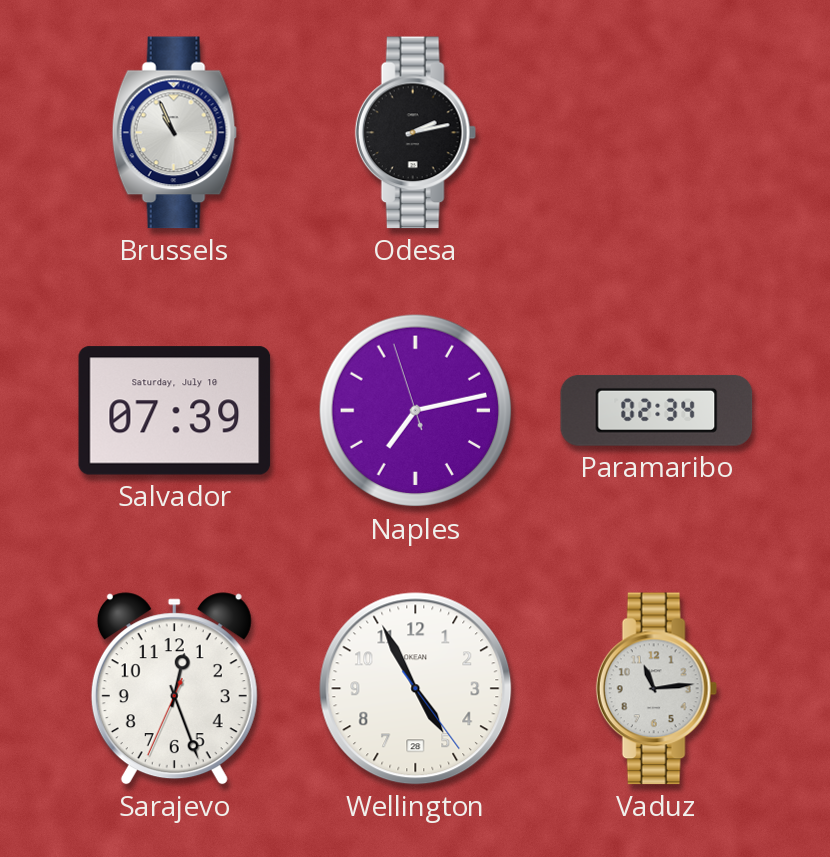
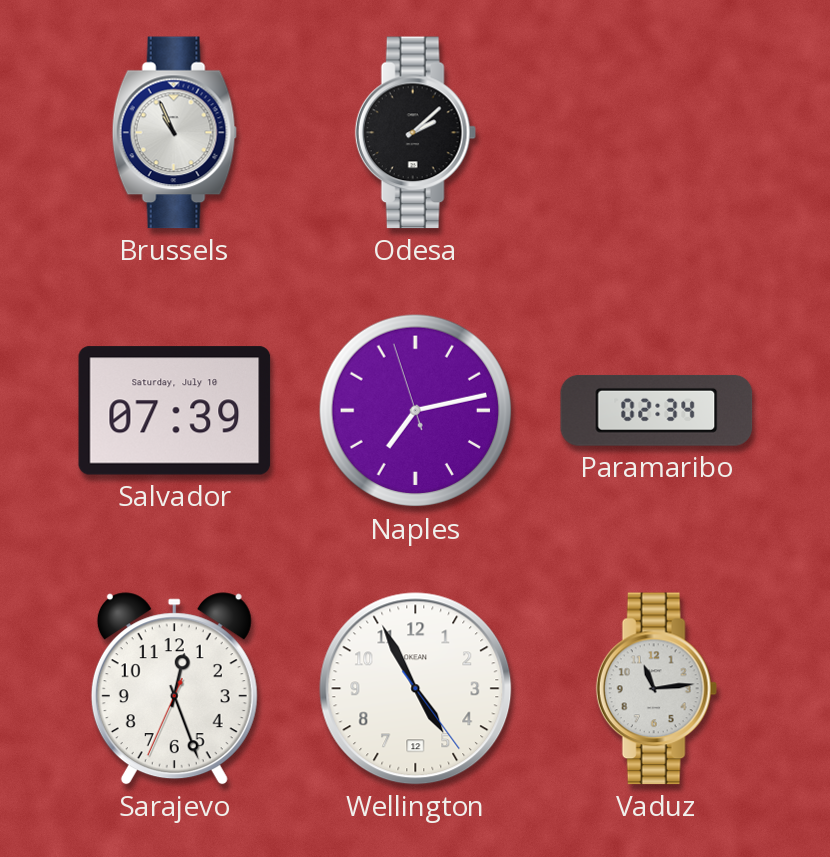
Odesa: 2:13 -> 2:08 (415, 133)
Wellington date: 28 -> 12 (416, 689)
